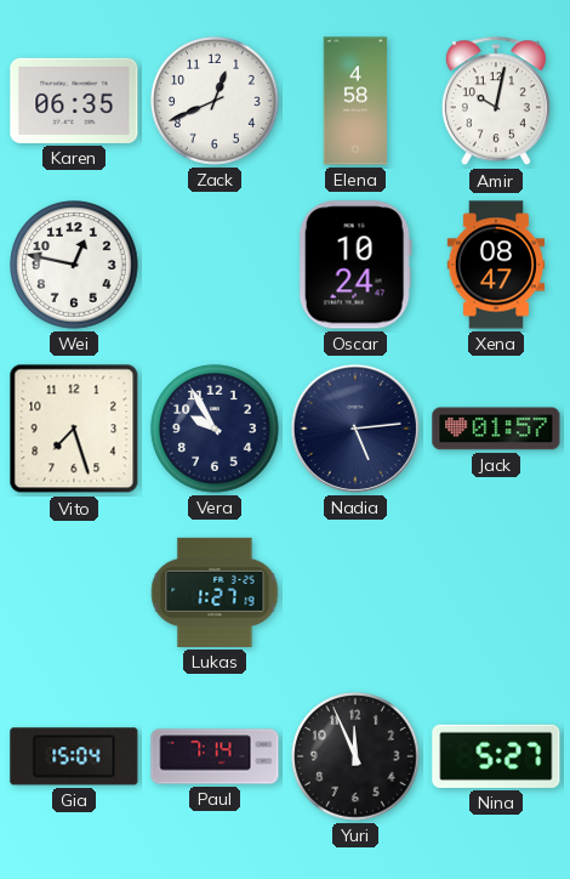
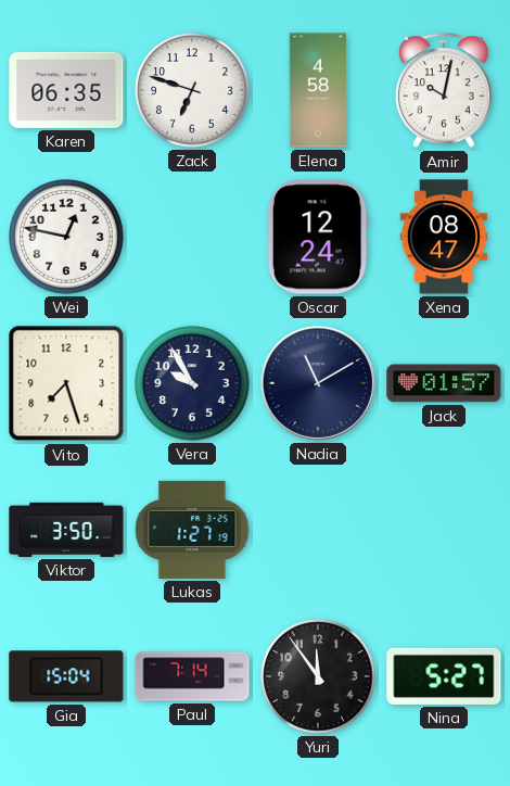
Zack: 12:41 -> 6:48 (192, 90)
Oscar: 10:24 -> 12:24 (318, 237)
Nadia: 5:14 -> 11:10 (318, 383)
Viktor: none -> 3:50 (66, 530)
Yuri: 11:56 -> 11:54 (318, 676)
